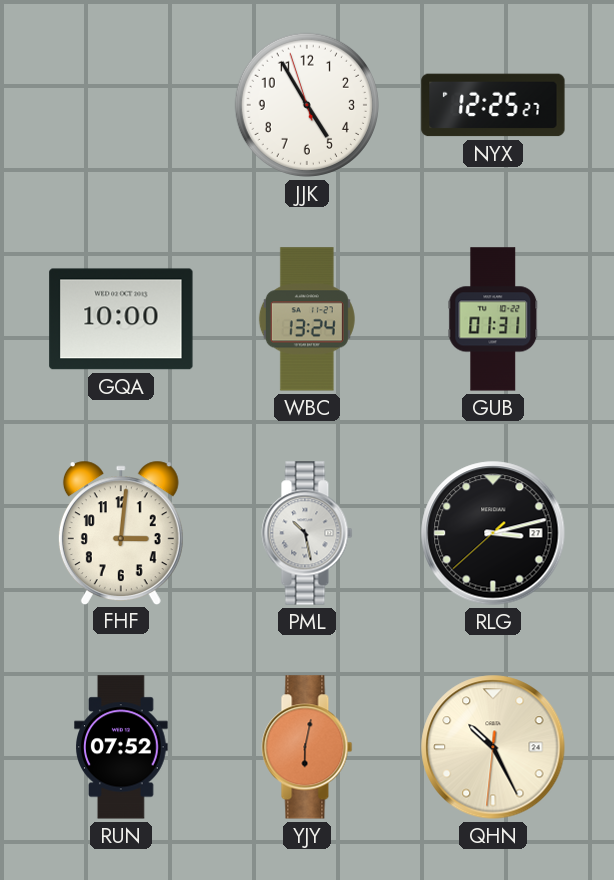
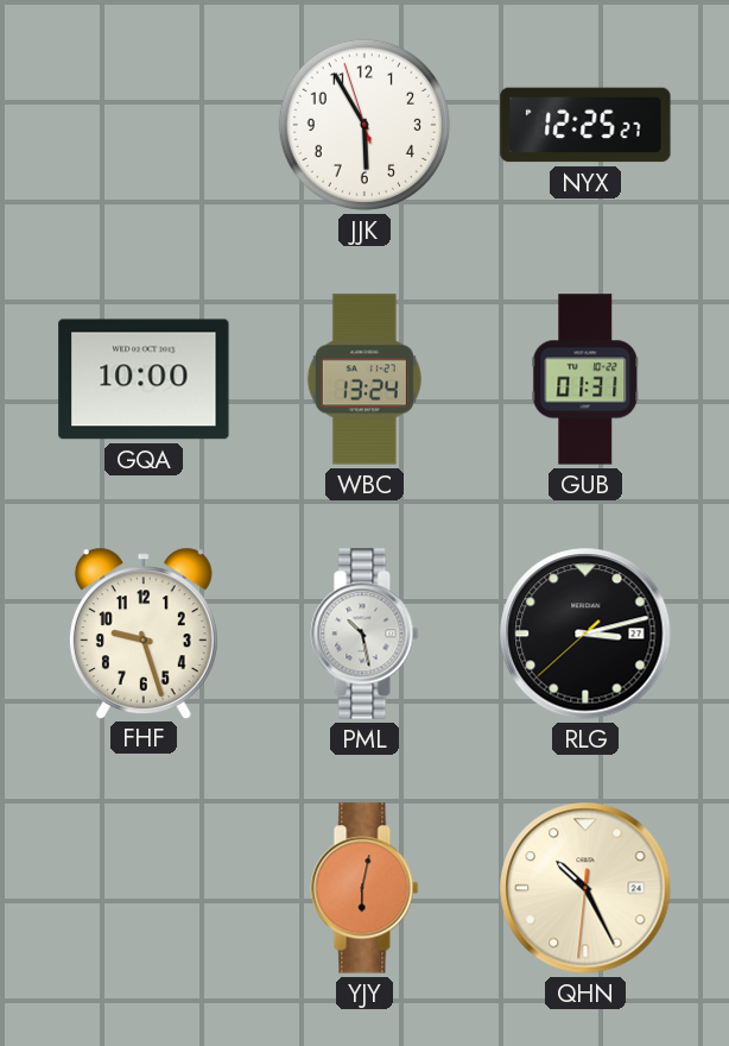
JJK: 4:54 -> 5:54 (364, 125)
FHF: 3:01 -> 9:27 (144, 632)
RUN: 07:52 -> none (121, 747)
